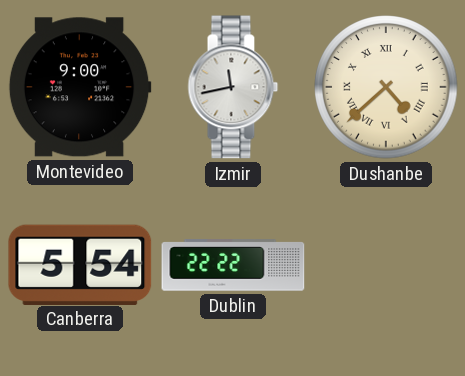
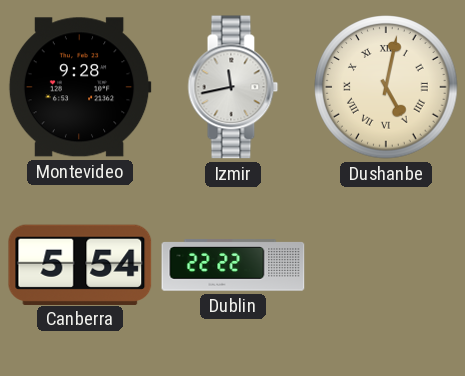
Montevideo: 9:00 -> 9:28 (80, 87)
Dushanbe: 4:38 -> 5:02 (386, 87)
